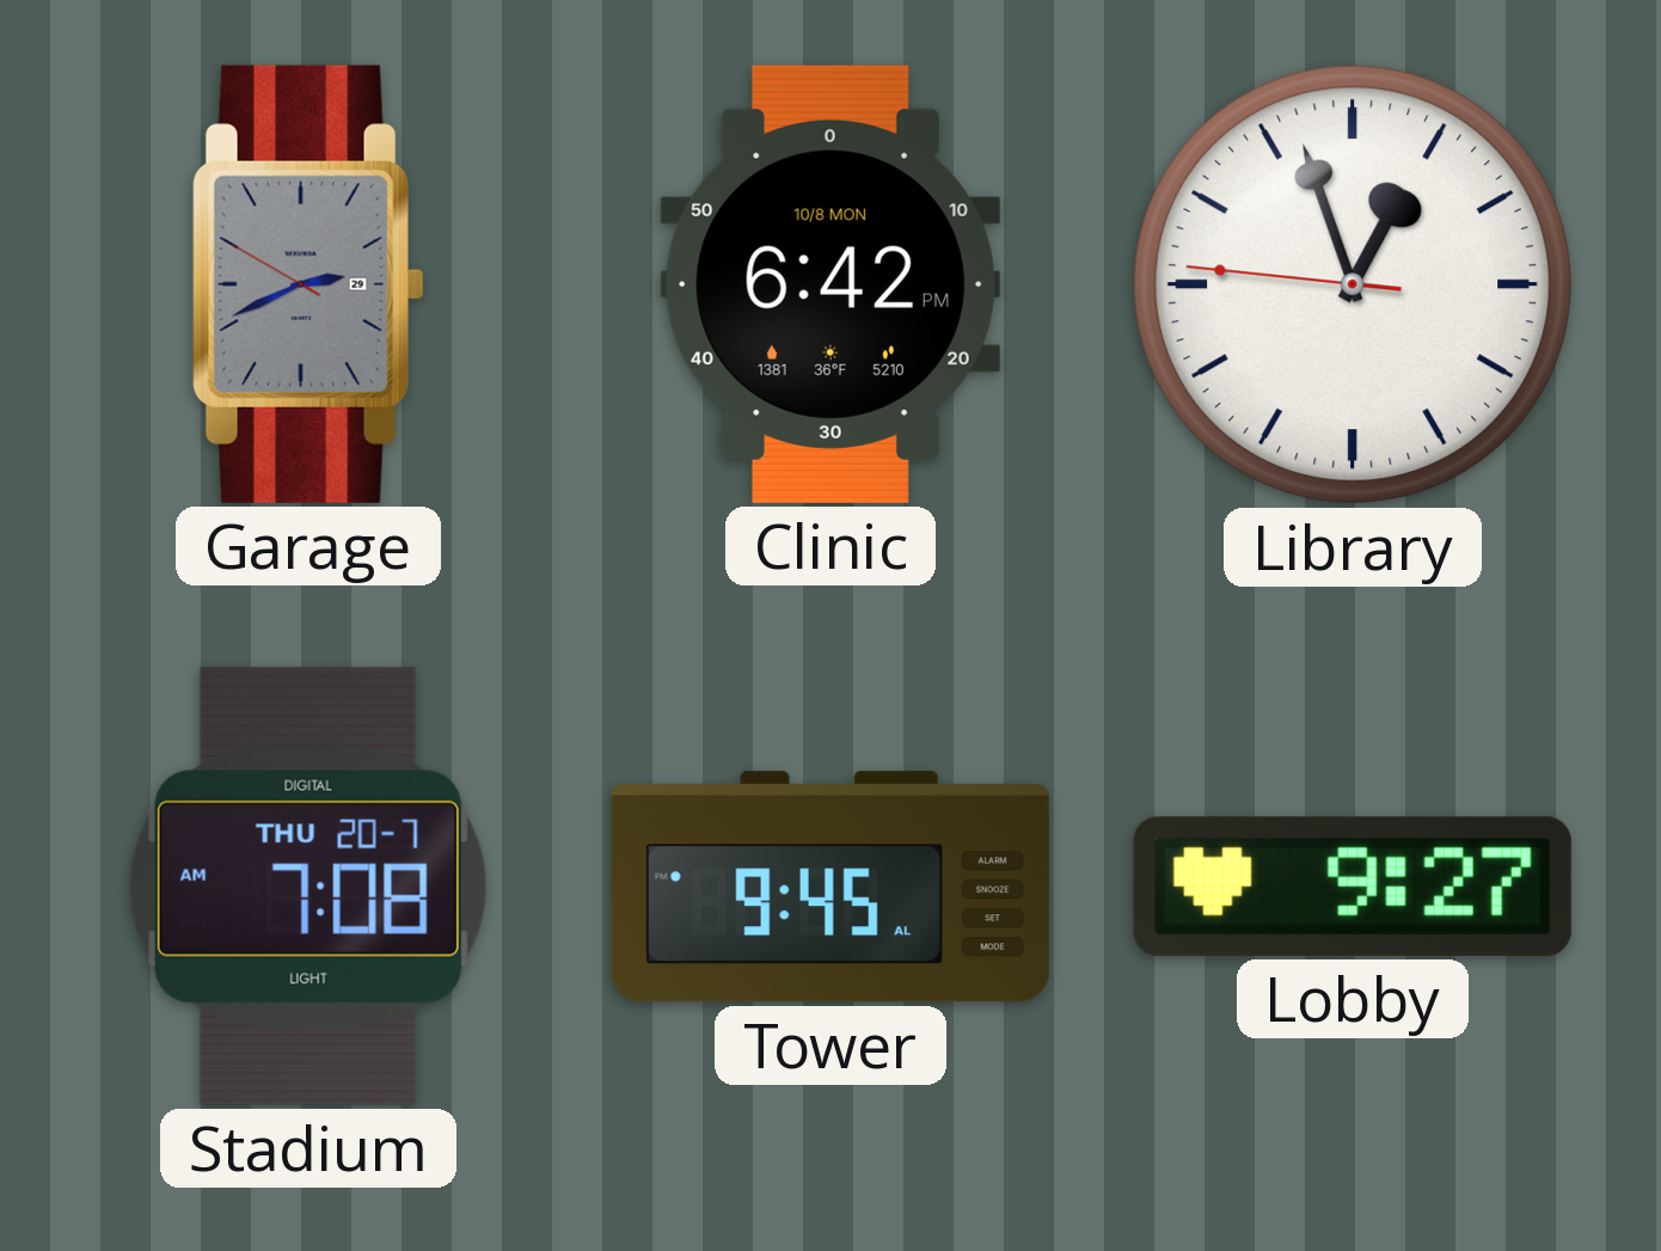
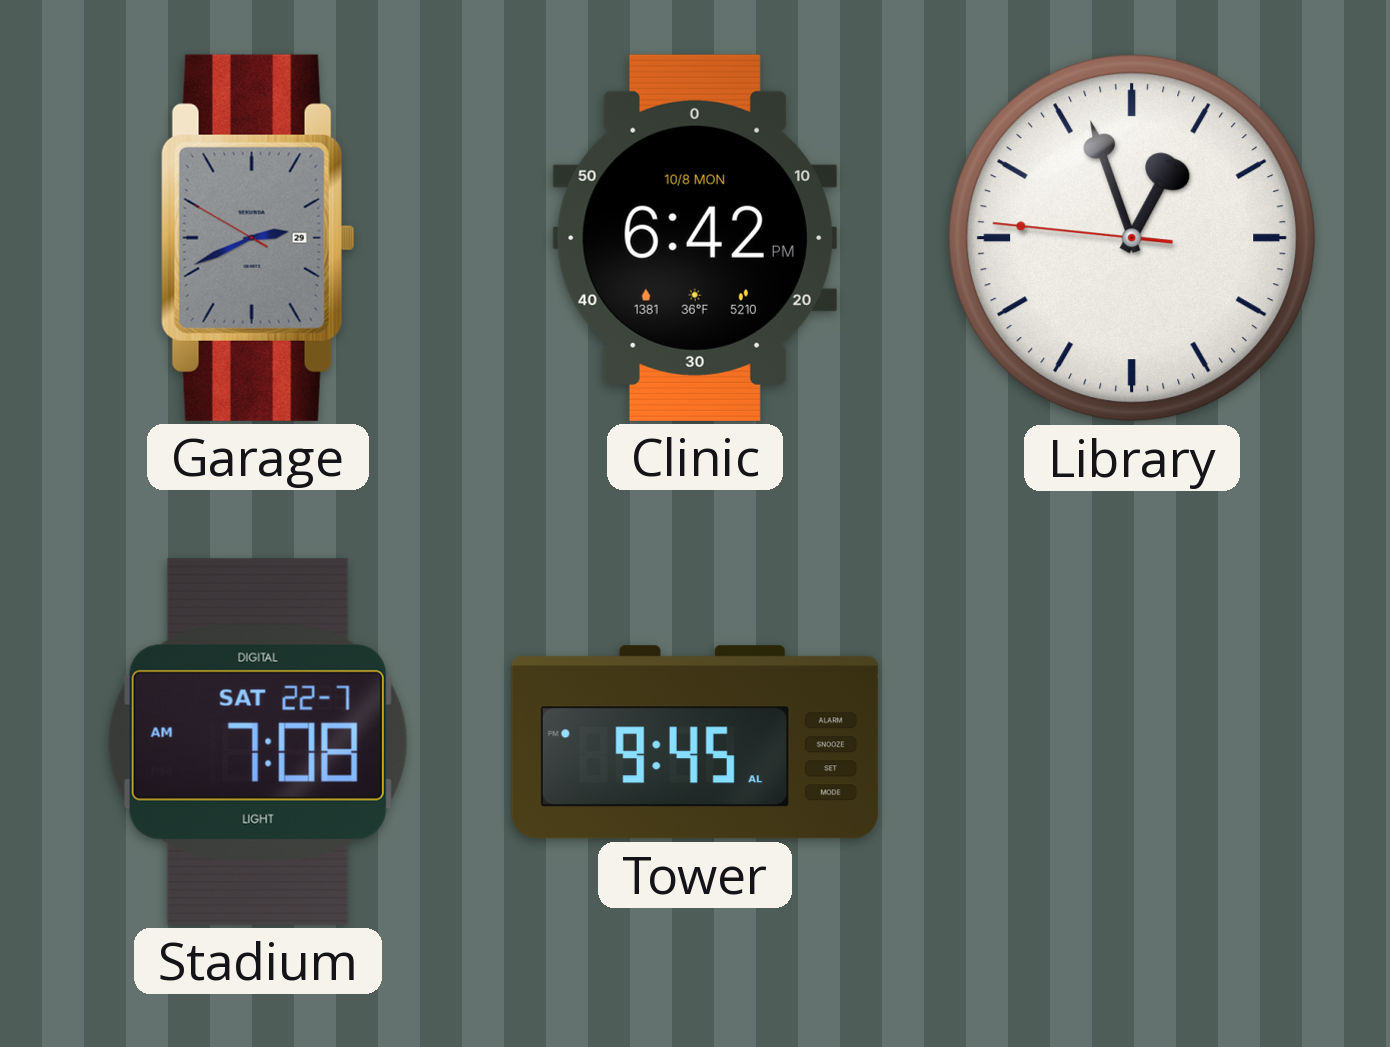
Stadium date: THU 20-7 -> SAT 22-7 (258, 742)
Lobby: 9:27 -> none (1353, 887)
